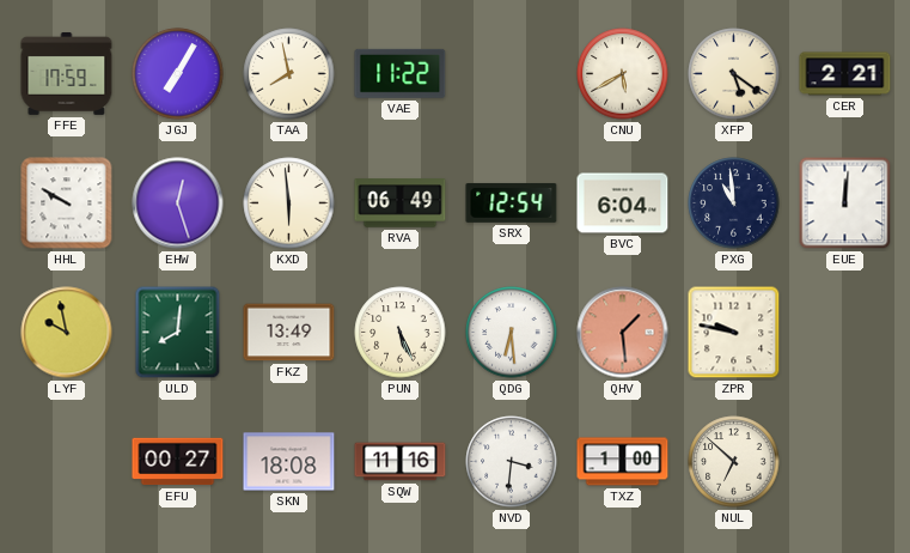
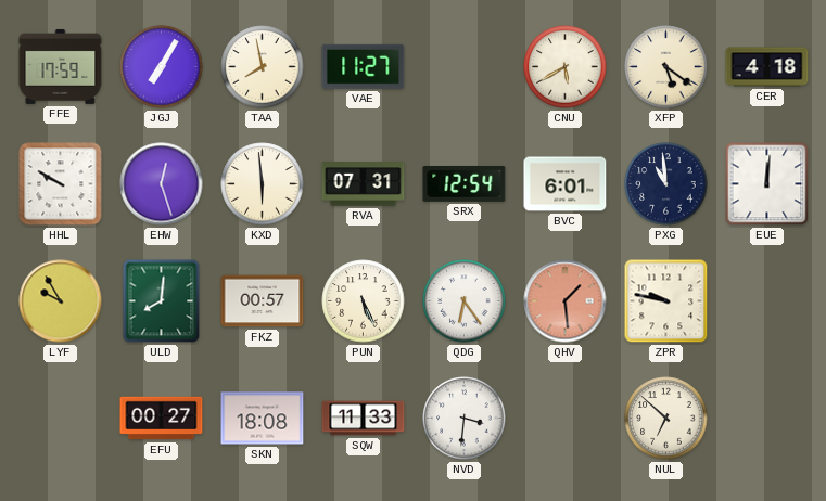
VAE: 11:22 -> 11:27 (364, 66)
CER: 2:21 -> 4:18 (767, 67)
RVA: 06:49 -> 07:31 (364, 184)
BVC: 6:04 -> 6:01 (566, 184)
LYF: 9:58 -> 9:55 (61, 301)
FKZ: 13:49 -> 00:57 (263, 301)
QDG: 6:29 -> 6:24 (465, 301)
SQW: 11:16 -> 11:33 (364, 419)
TXZ: 1:00 -> none (623, 462)
